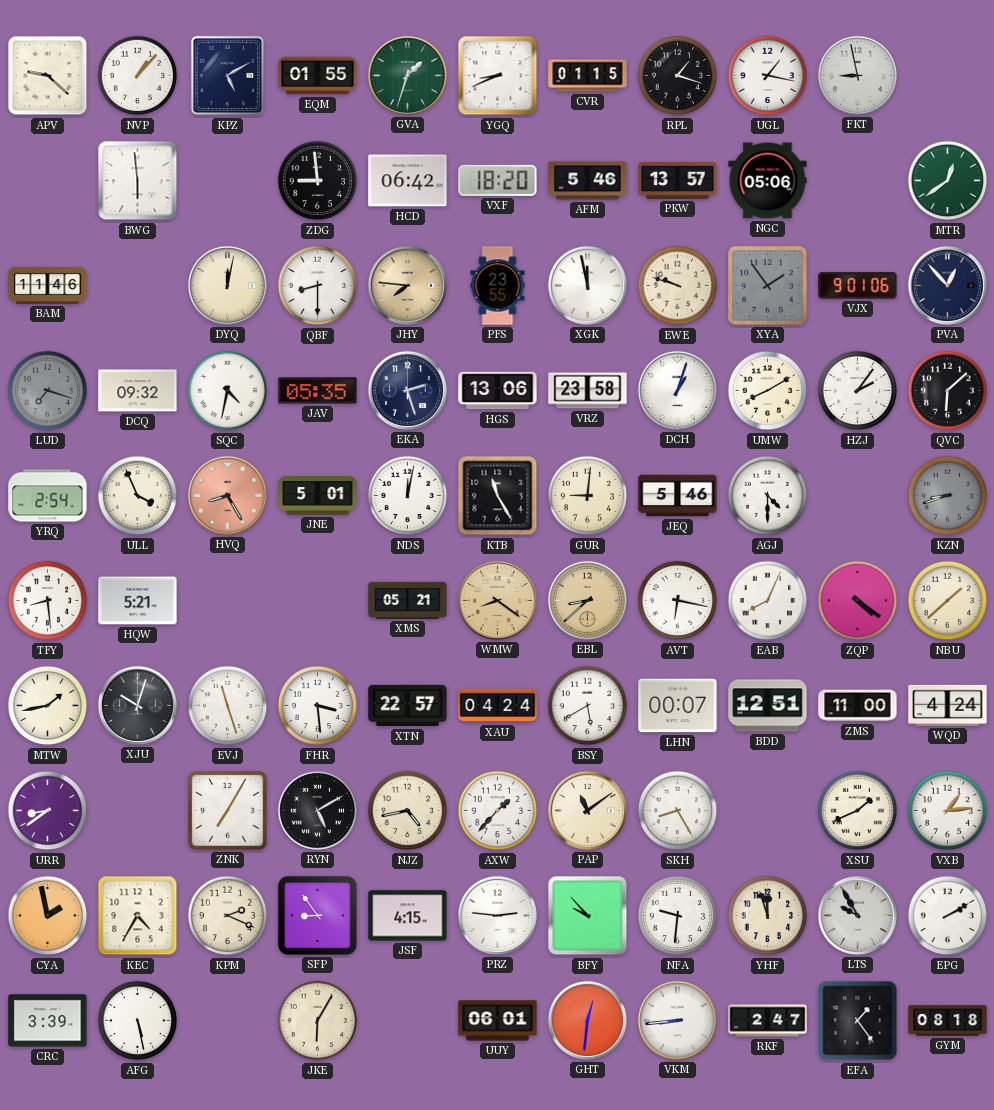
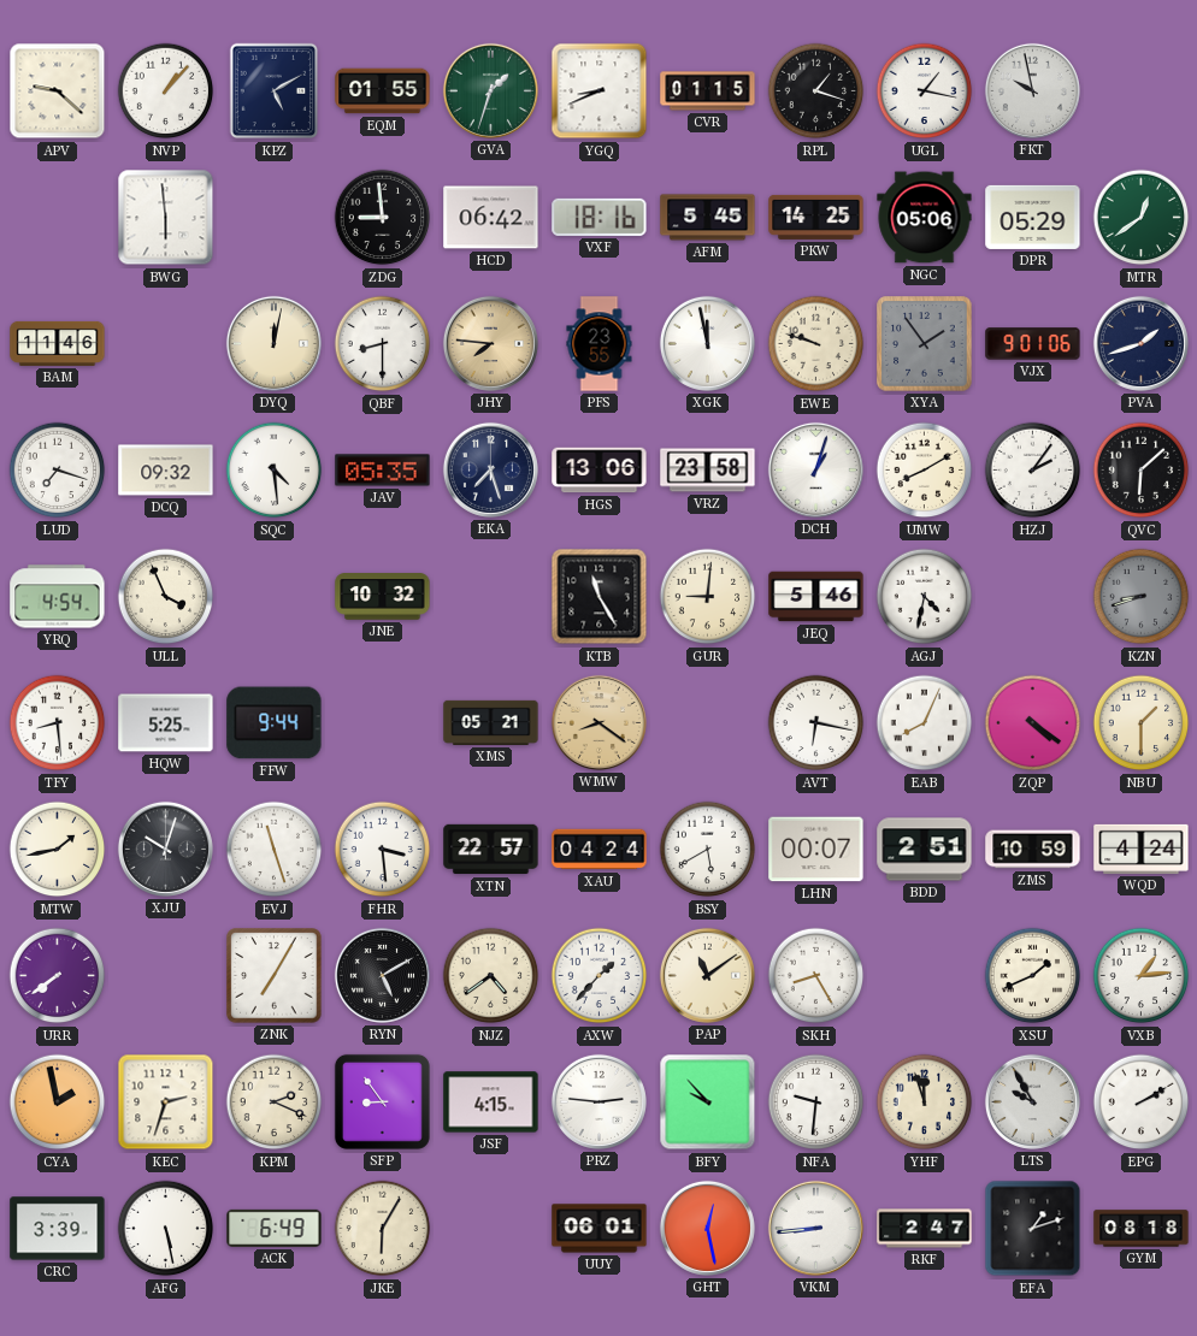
FKT: 8:58 -> 9:58 (1032, 90)
VXF: 18:20 -> 18:16 (600, 217)
AFM: 5:46 -> 5:45 (708, 218)
PKW: 13:57 -> 14:25 (816, 217)
DPR: none -> 05:29 (1033, 217)
PVA: 12:53 -> 1:42 (1140, 343)
LUD dial: grey -> white (58, 471)
SQC: 4:32 -> 4:29 (275, 471)
EKA: 2:27 -> 7:27 (490, 469)
YRQ: 2:54 -> 4:54 (58, 597)
HVQ: 8:25 -> none (227, 495)
JNE: 5:01 -> 10:32 (383, 597)
NDS: 12:02 -> none (408, 496)
AGJ: 4:30 -> 4:32 (925, 597)
HQW: 5:21 -> 5:25 (166, 723)
FFW: none -> 9:44 (275, 723)
EBL: 8:38 -> none (587, 600)
NBU: 1:38 -> 1:30 (1142, 723)
BDD: 12:51 -> 2:51 (925, 850)
ZMS: 11:00 -> 10:59 (1033, 850)
URR: 8:39 -> 7:39 (58, 976)
NJZ: 4:43 -> 4:39 (491, 976)
KEC: 4:35 -> 2:33 (166, 1103)
ACK: none -> 6:49 (275, 1228)
GHT: 12:31 -> 12:28 (707, 1228)
EFA: 1:24 -> 1:12 (1033, 1229)
